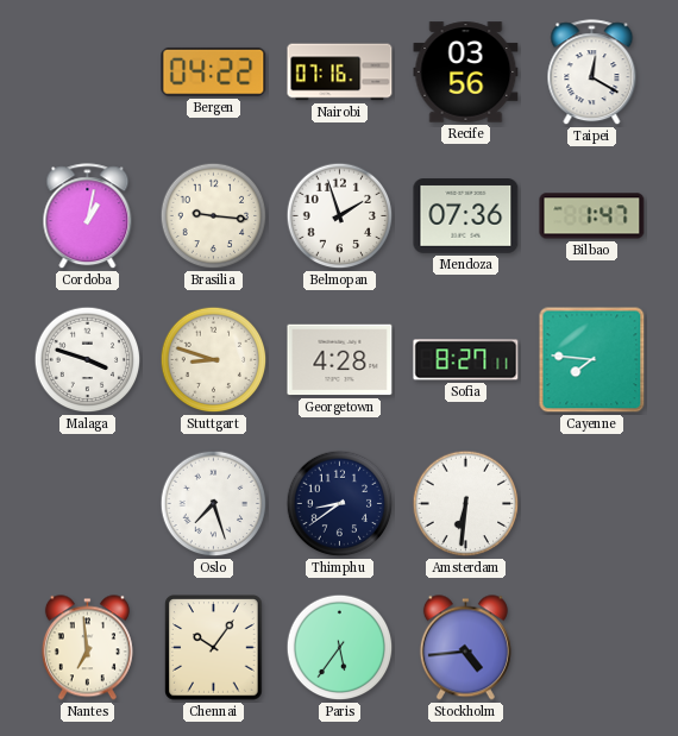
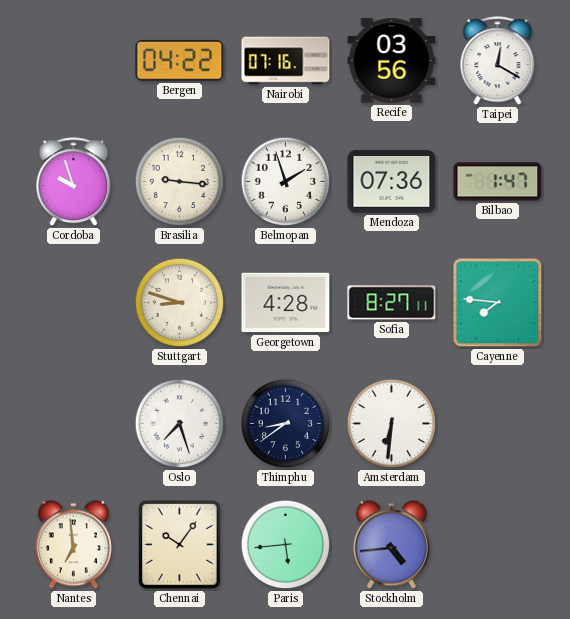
Cordoba: 1:02 -> 9:57 (74, 182)
Malaga: 3:48 -> none (88, 360)
Paris: 5:36 -> 5:44 (286, 545)
